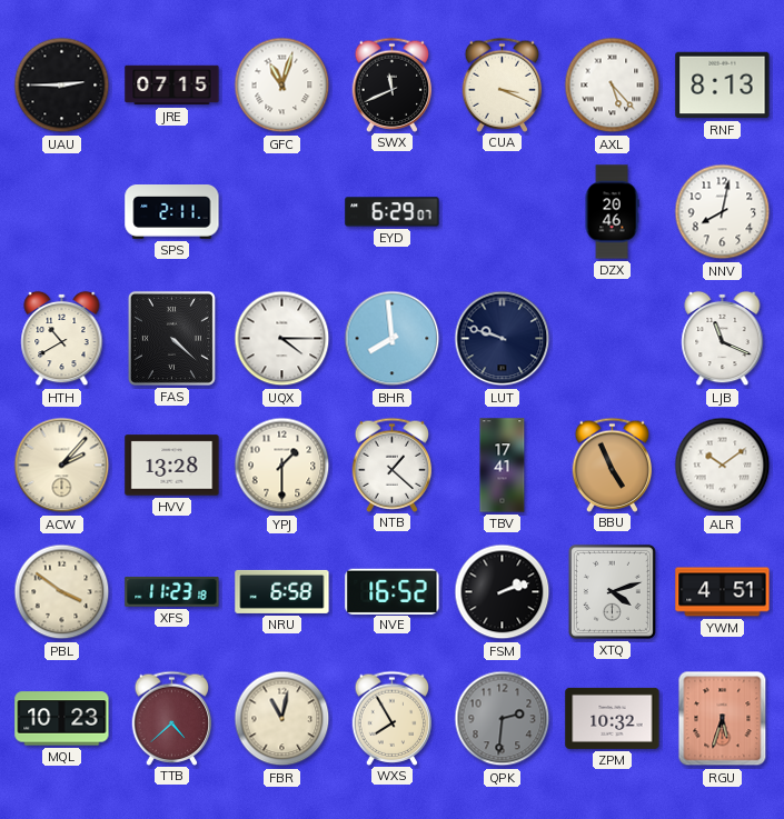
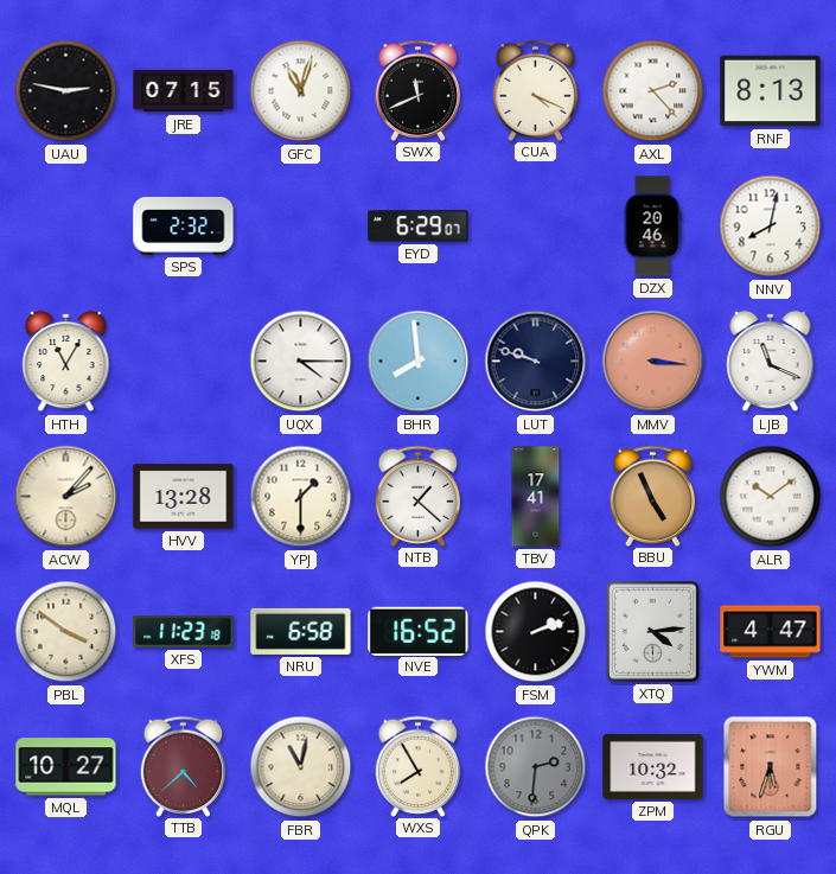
UAU: 2:45 -> 2:47 (66, 91)
CUA: 3:19 -> 4:19 (536, 90)
AXL: 5:23 -> 2:23 (653, 91)
SPS: 2:11 -> 2:32 (184, 227)
HTH: 10:40 -> 11:05 (66, 362)
FAS: 4:22 -> none (171, 338)
MMV: none -> 3:16 (653, 362)
XTQ: 4:12 -> 4:14 (652, 631)
YWM: 4:51 -> 4:47 (771, 632)
MQL: 10:23 -> 10:27 (66, 767)
